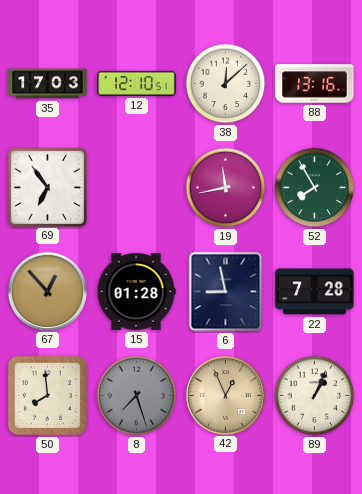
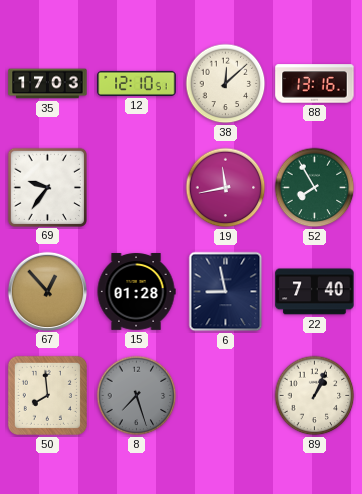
69: 6:54 -> 9:36 (47, 187)
22: 7:28 -> 7:40 (315, 292)
42: 12:56 -> none (225, 395)
